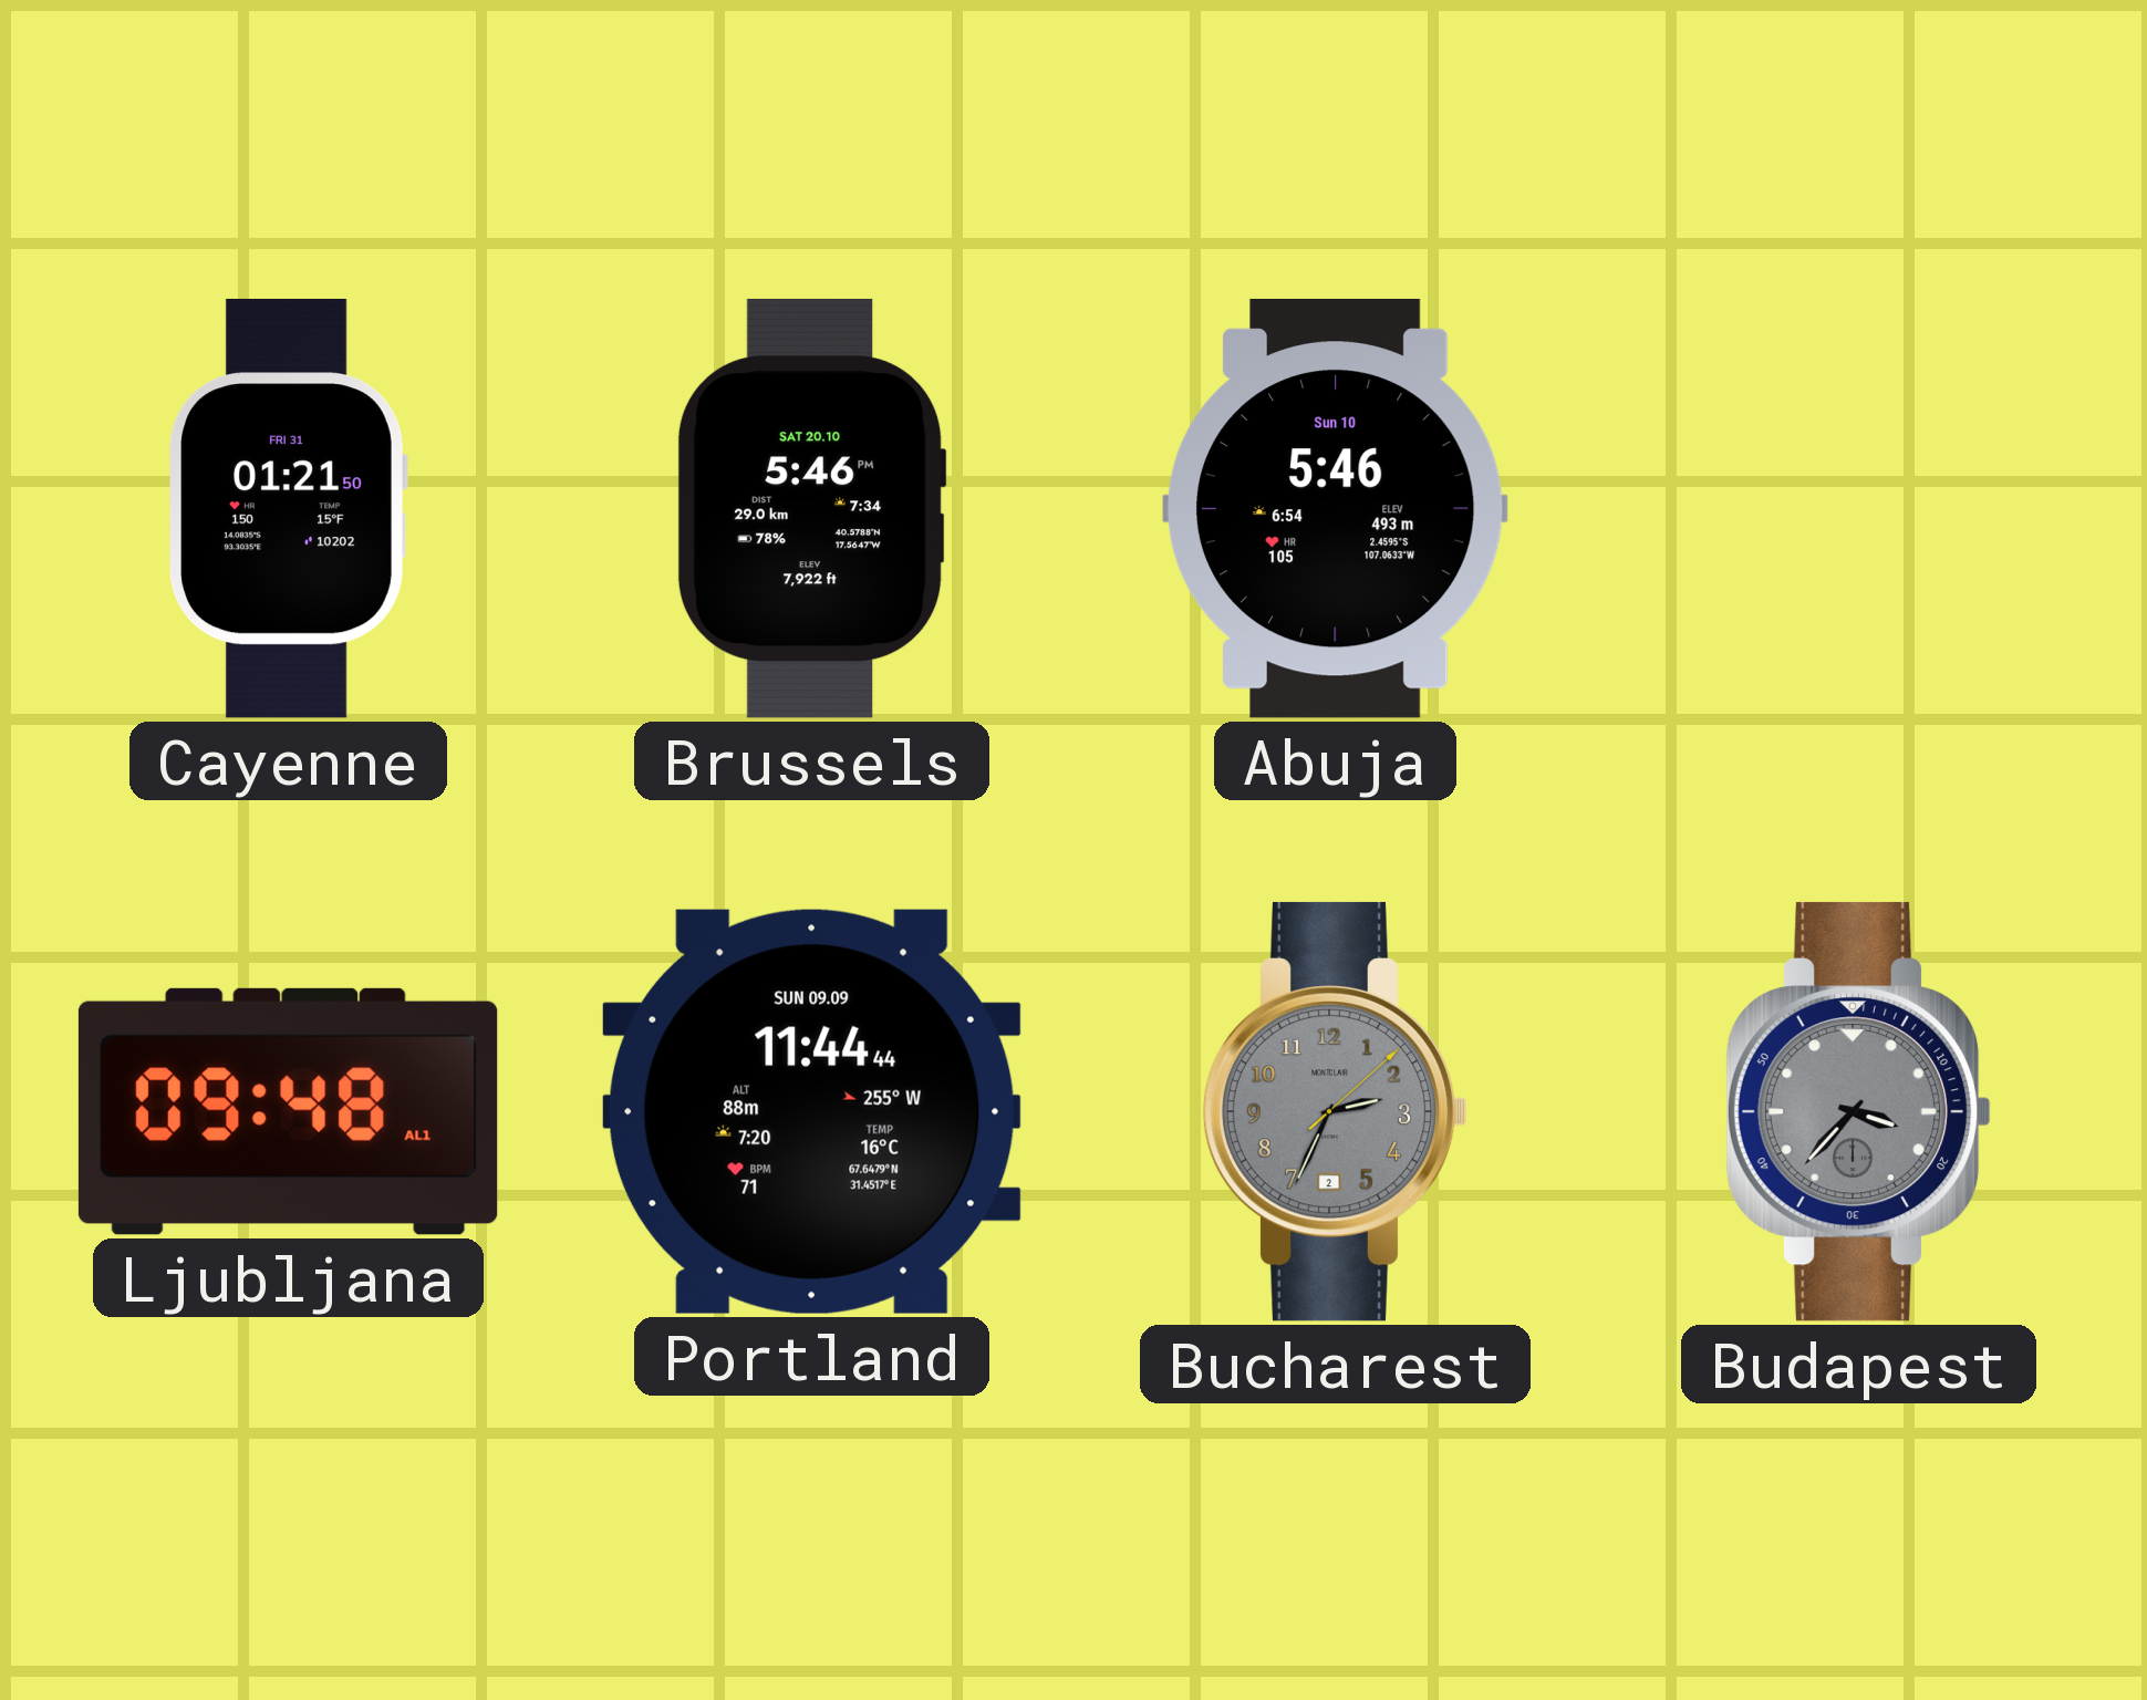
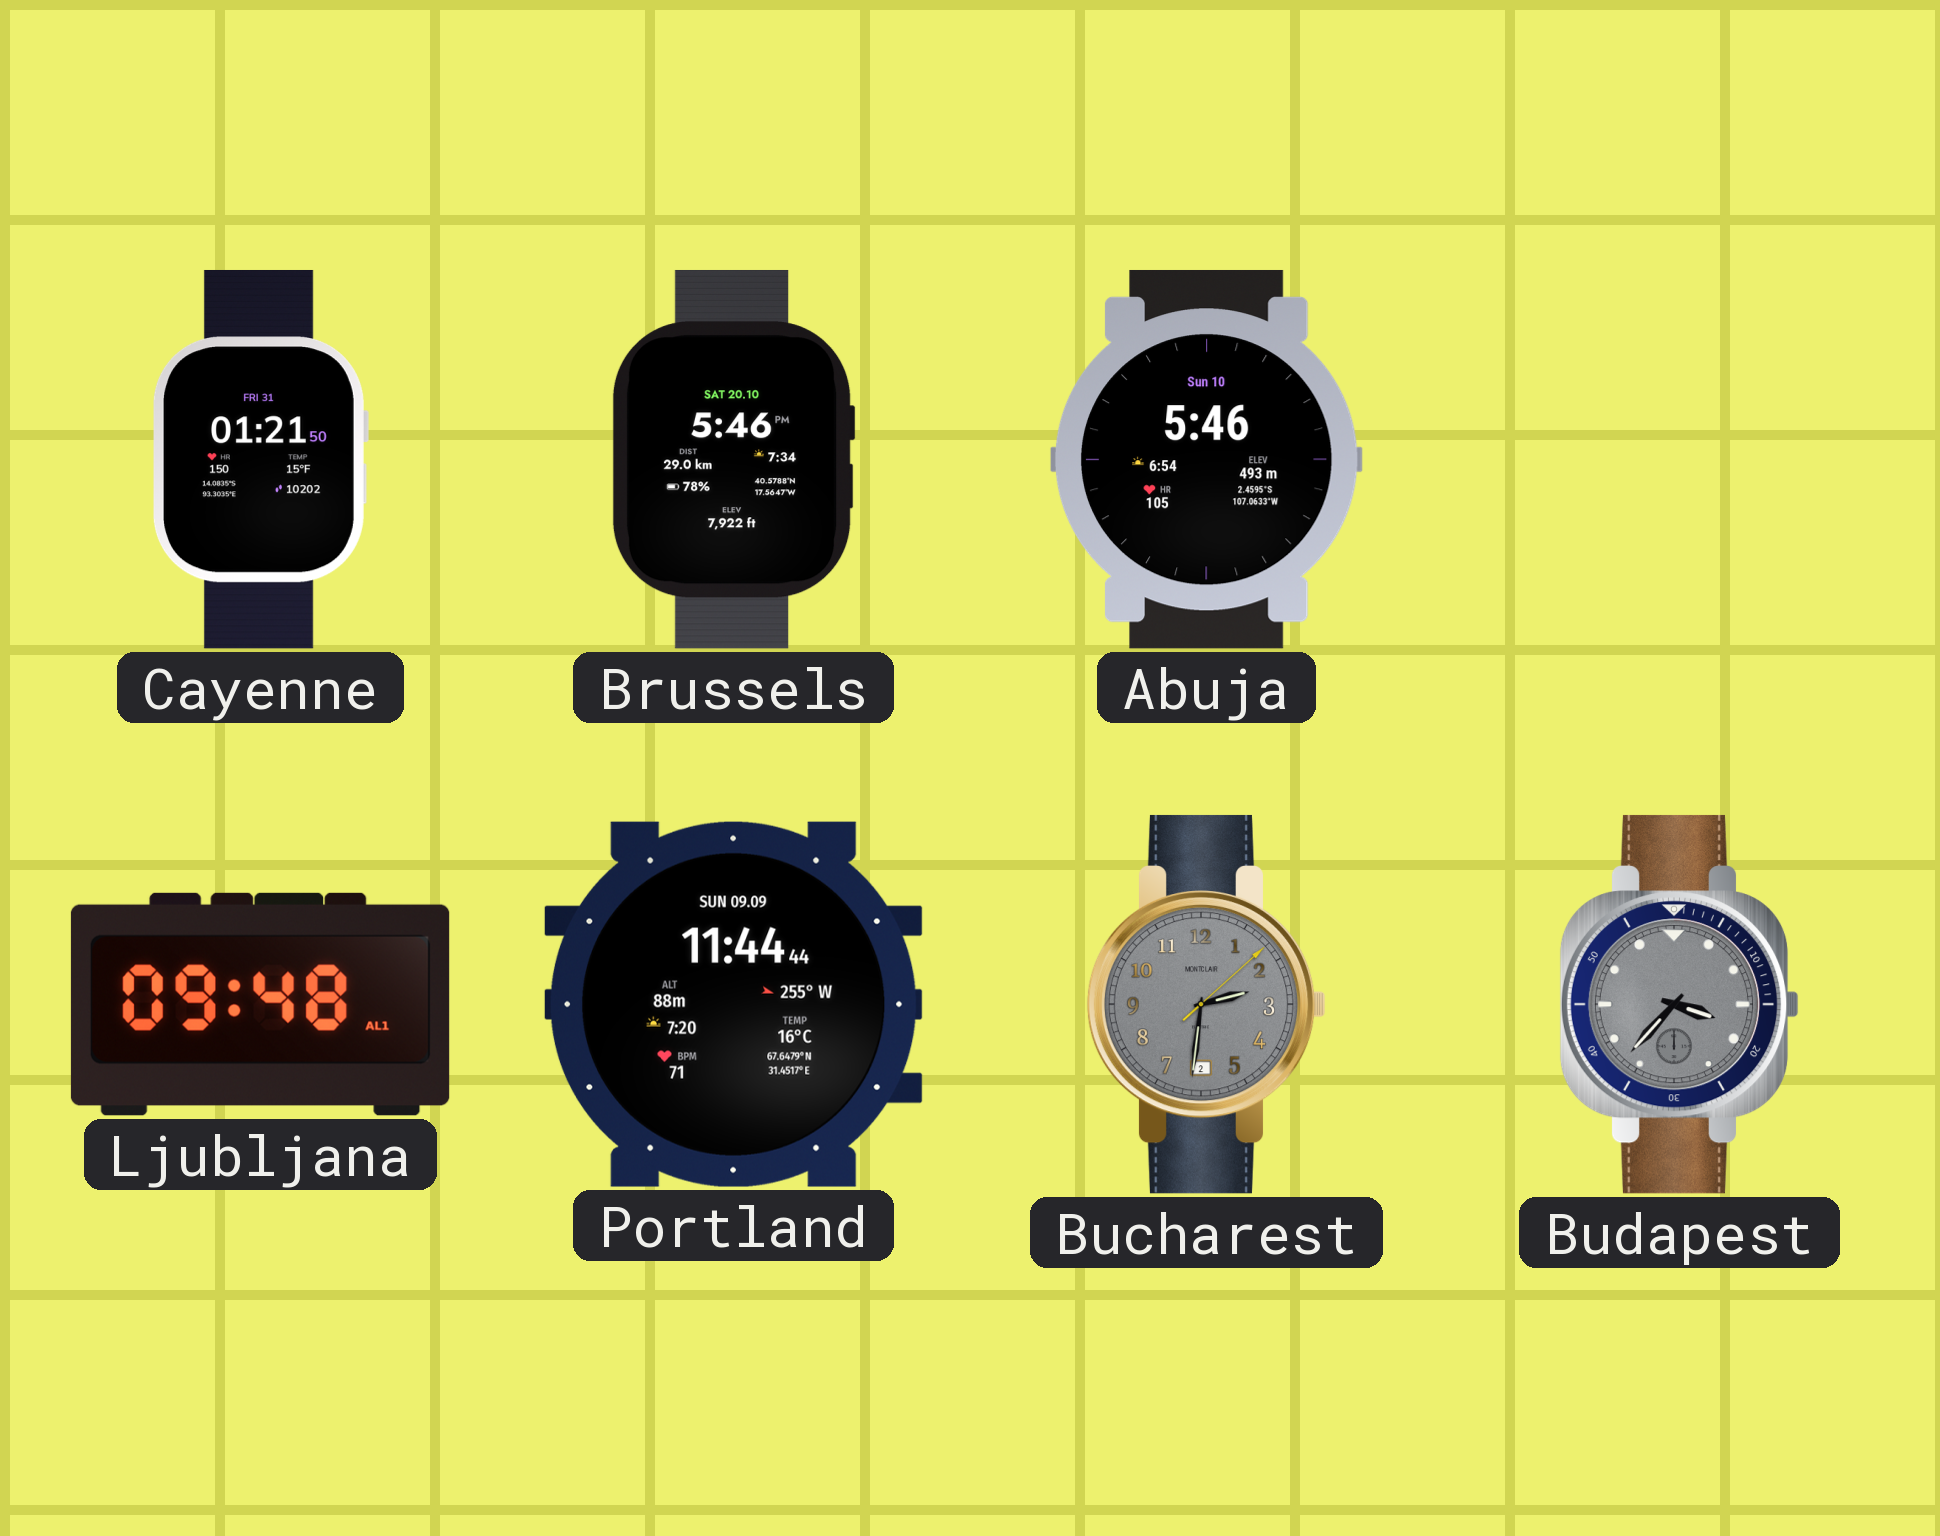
Bucharest: 2:34 -> 2:31 (1207, 1004)
